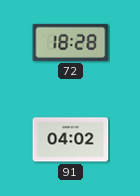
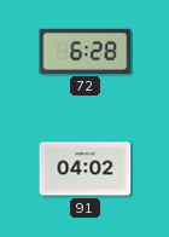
72: 18:28 -> 6:28 (86, 51)
